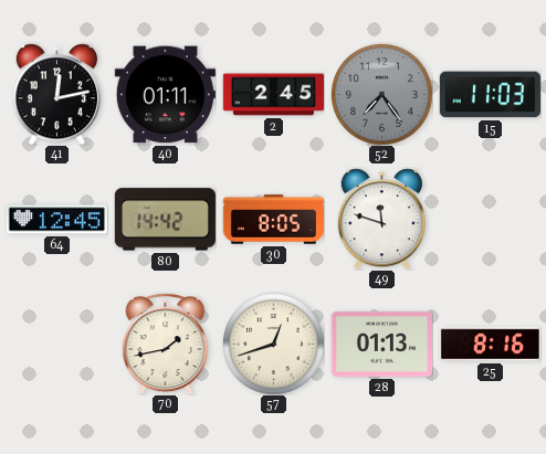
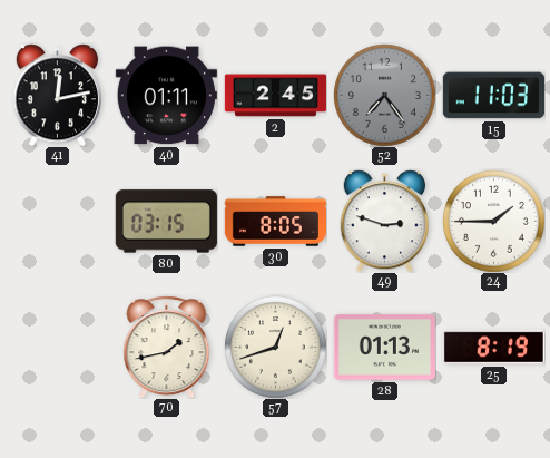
64: 12:45 -> none (56, 220)
80: 14:42 -> 03:15 (166, 222)
49: 11:48 -> 2:48 (384, 221)
24: none -> 1:45 (494, 222)
25: 8:16 -> 8:19 (493, 348)
